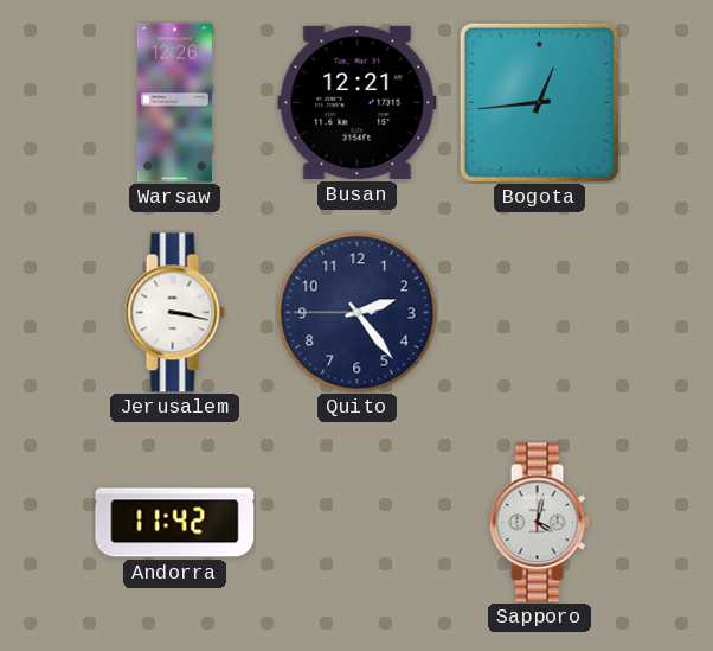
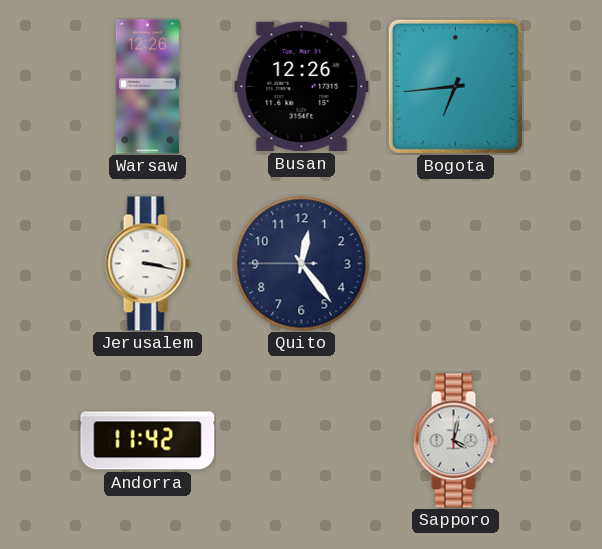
Busan: 12:21 -> 12:26 (302, 86)
Bogota: 12:44 -> 6:44 (455, 86)
Quito: 2:23 -> 12:23 (302, 264)
